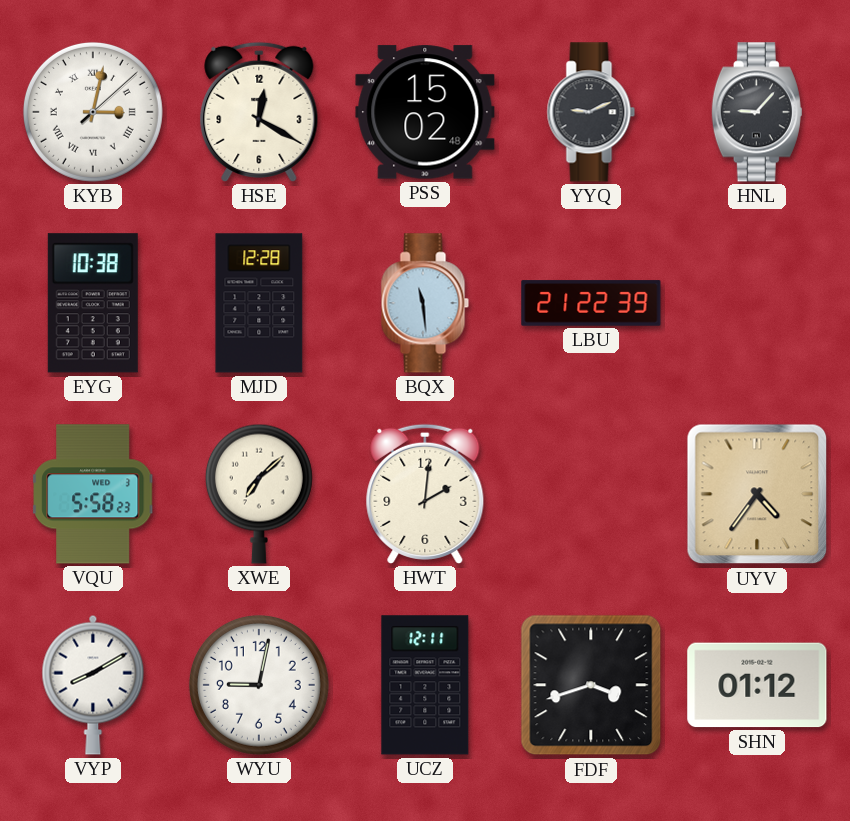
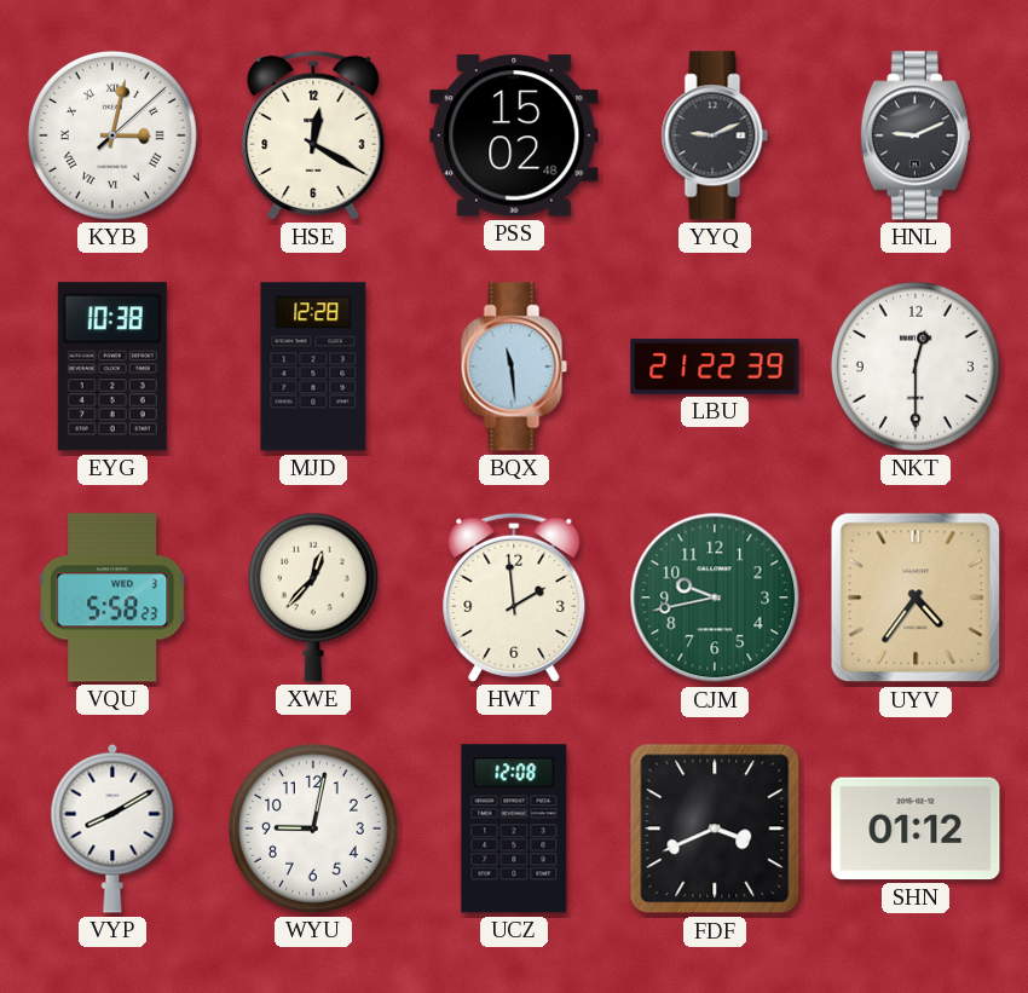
HNL: 9:07 -> 9:11 (916, 135)
NKT: none -> 12:30 (916, 366)
XWE: 7:08 -> 12:37 (313, 597)
HWT: 2:01 -> 1:59 (514, 597)
CJM: none -> 9:43 (715, 597)
UCZ: 12:11 -> 12:08 (514, 829)
FDF: 3:42 -> 3:41 (715, 829)
